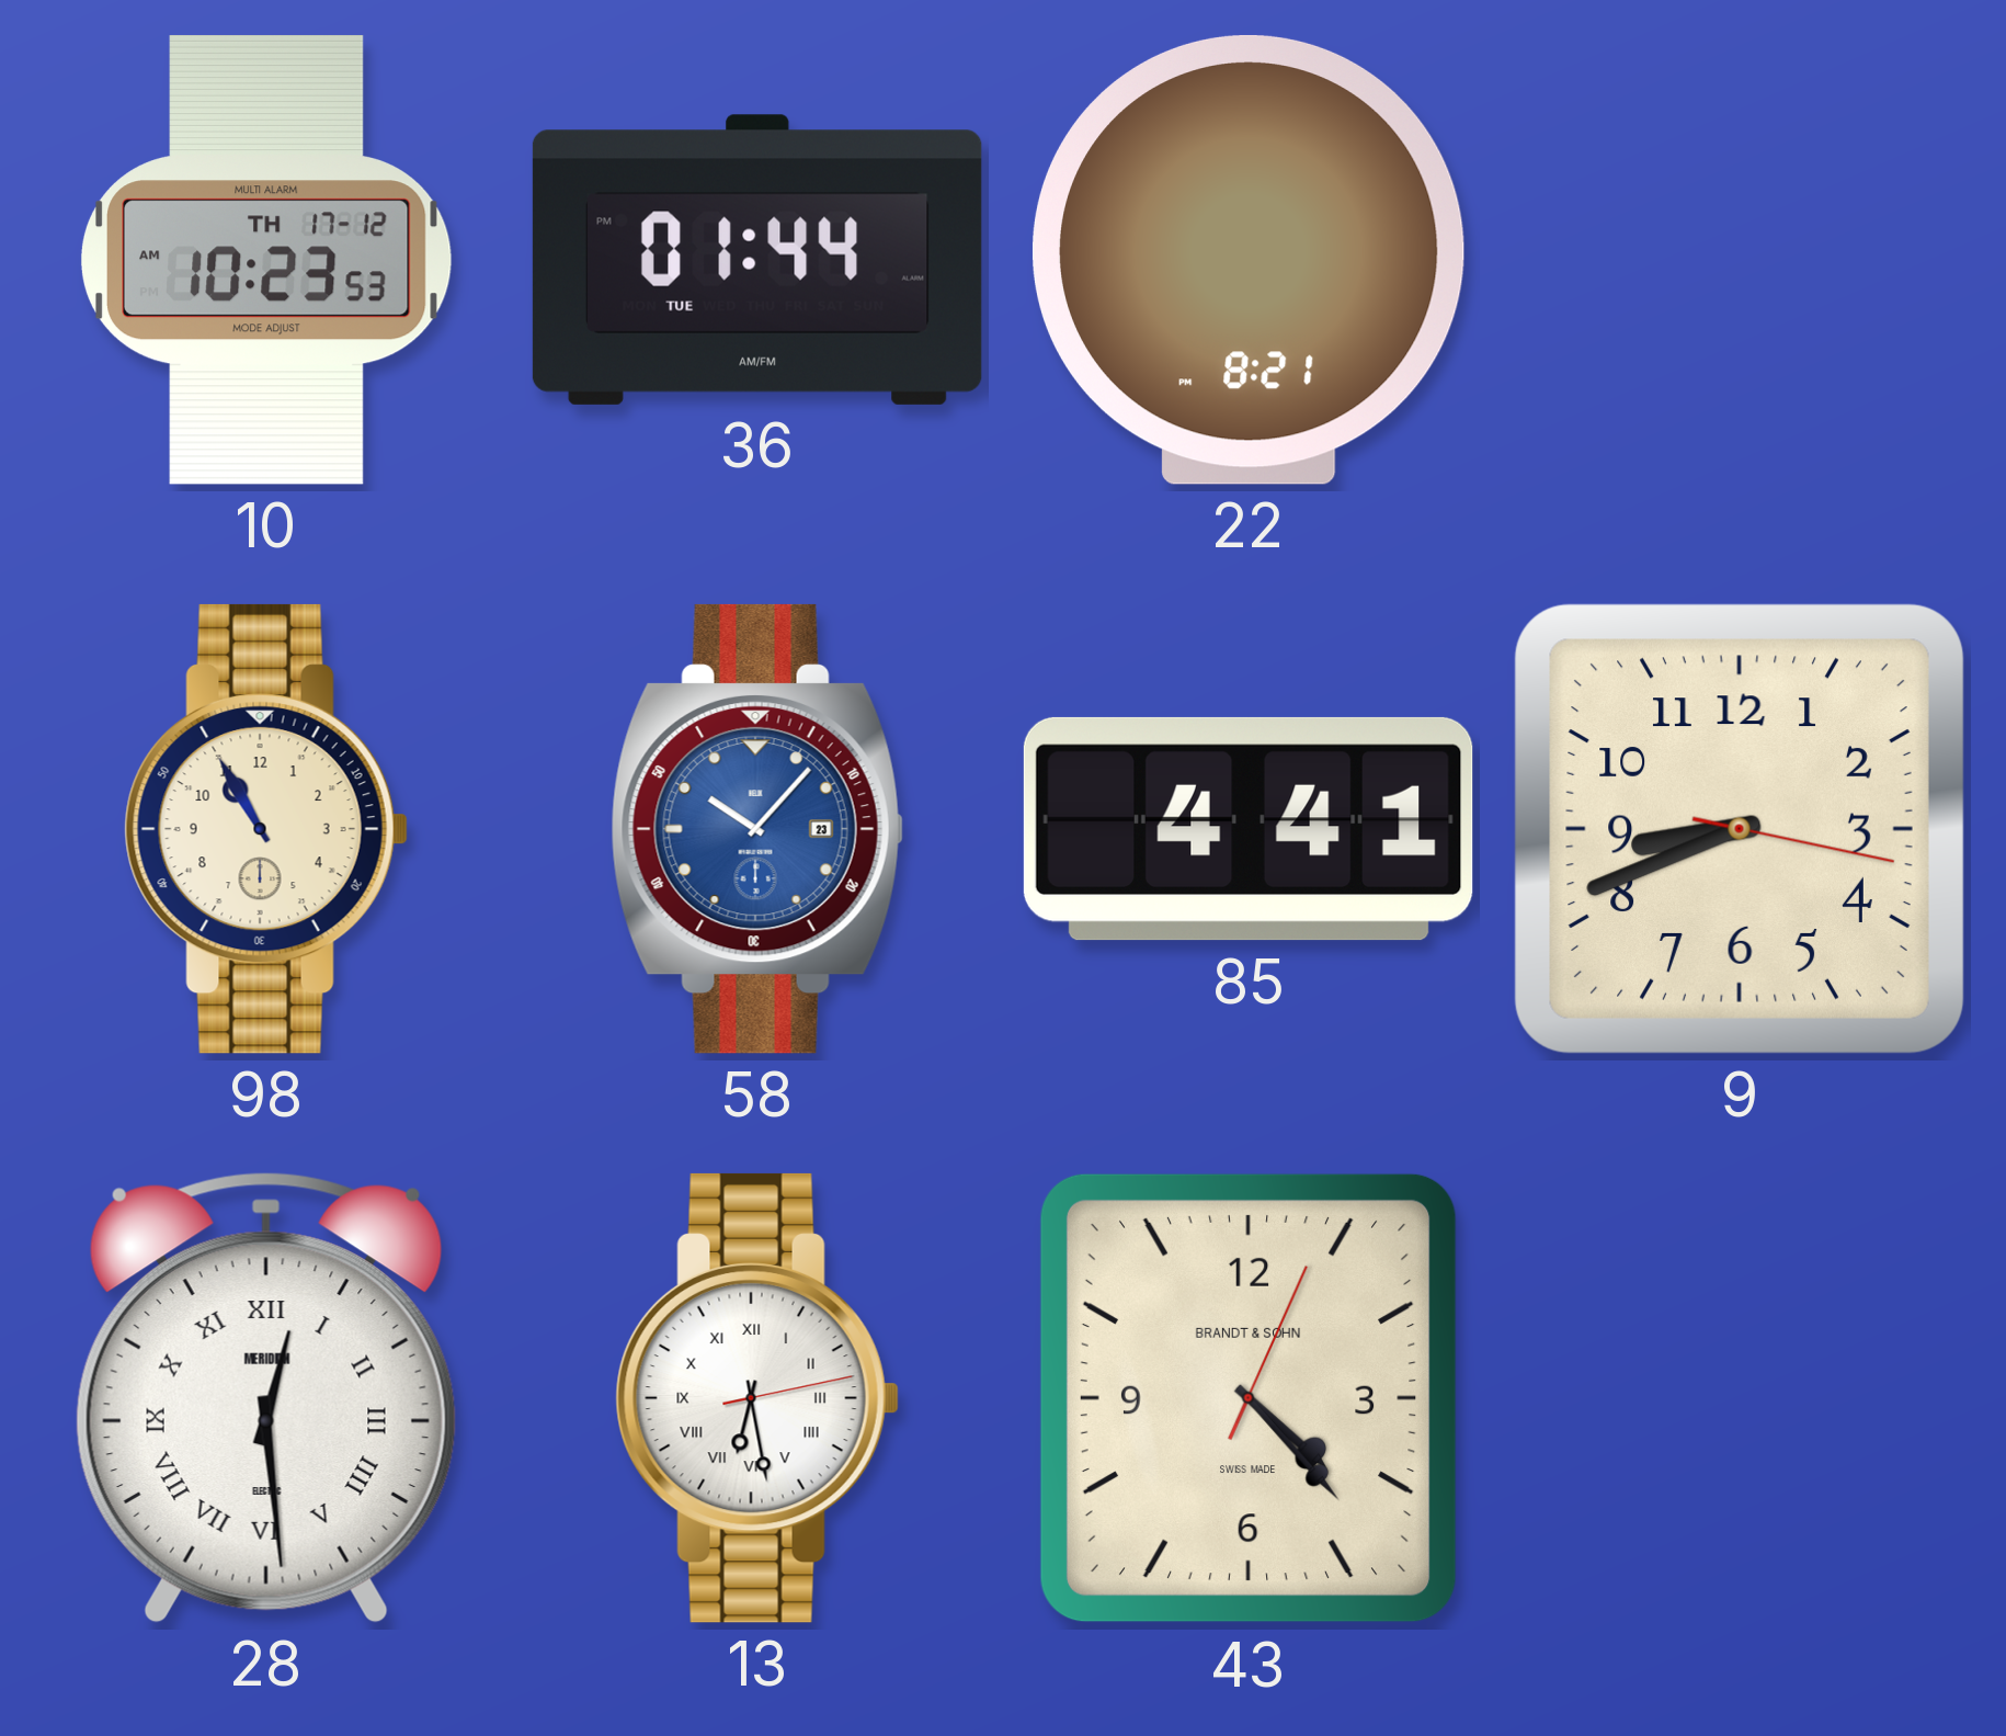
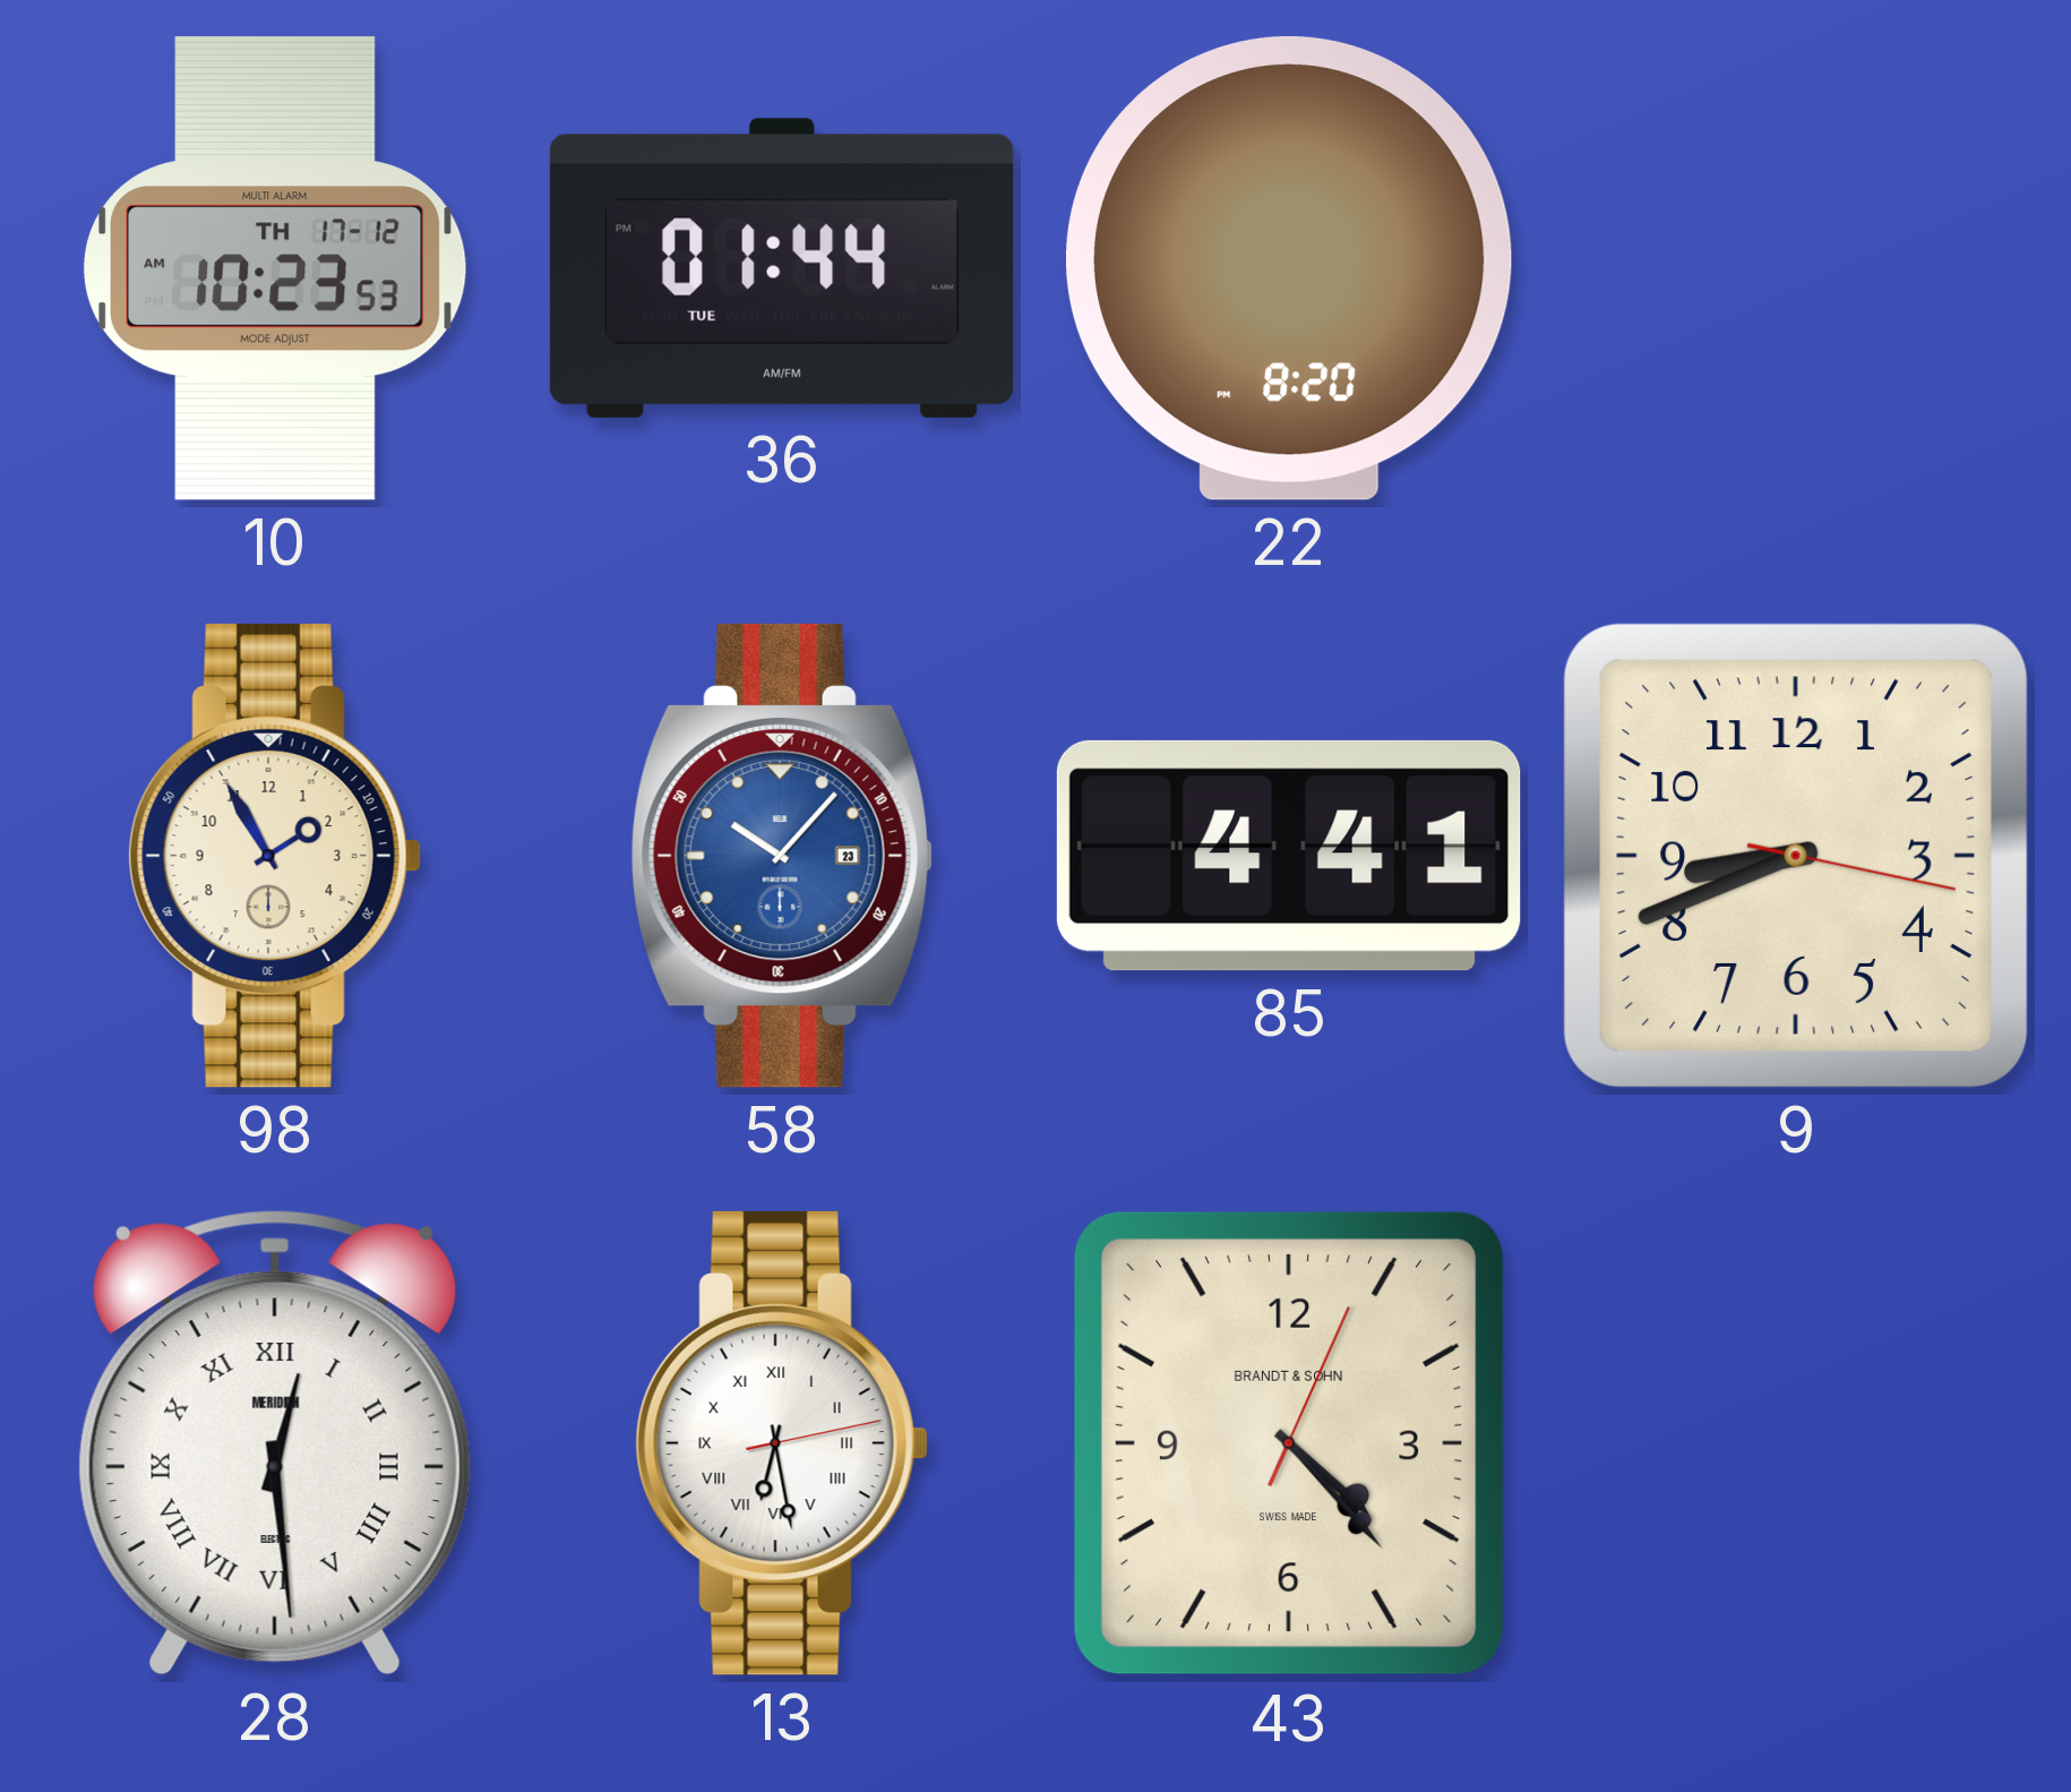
22: 8:21 -> 8:20 (1289, 268)
98: 10:55 -> 1:55 (275, 856)
